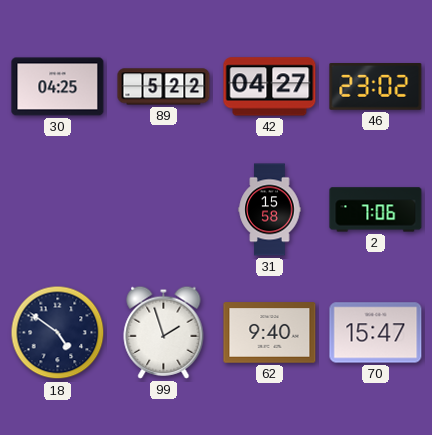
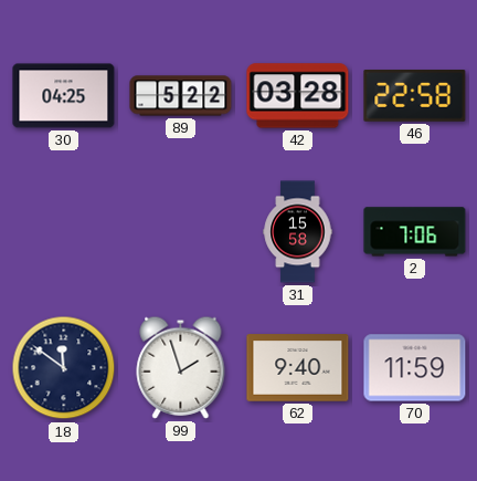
42: 04:27 -> 03:28 (298, 96)
46: 23:02 -> 22:58 (415, 96)
18: 4:51 -> 11:51 (64, 368)
70: 15:47 -> 11:59 (415, 368)
